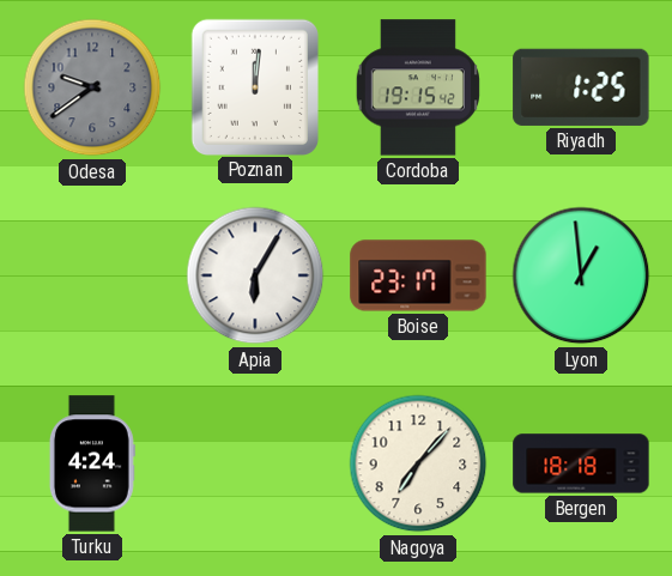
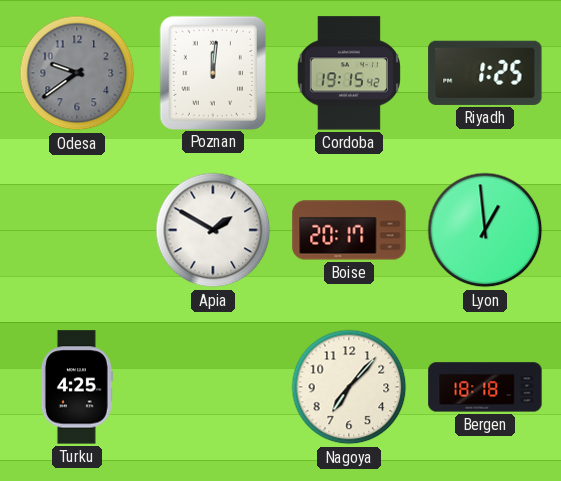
Apia: 6:05 -> 1:50 (213, 230)
Boise: 23:17 -> 20:17 (349, 230)
Turku: 4:24 -> 4:25 (77, 387)
